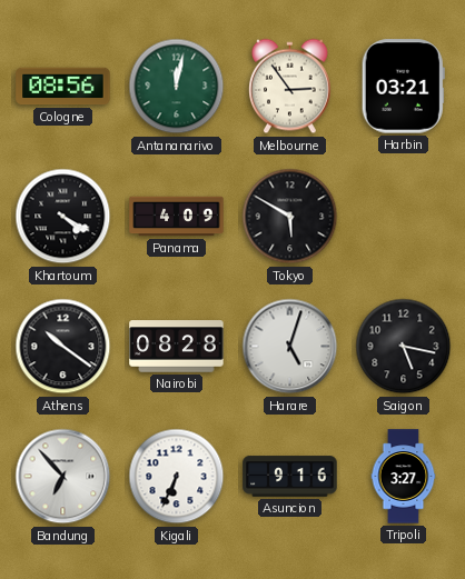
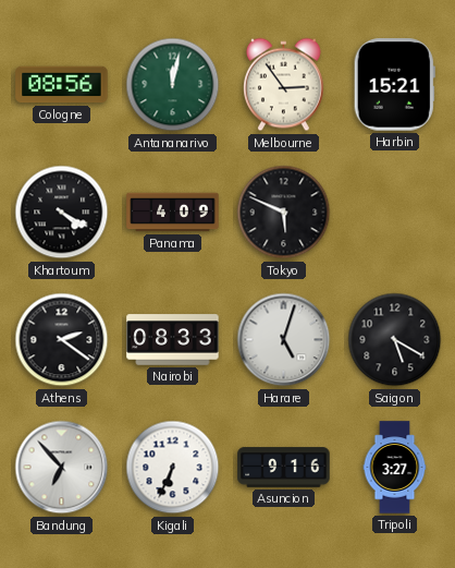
Harbin: 03:21 -> 15:21 (394, 85)
Tokyo: 5:50 -> 5:49 (284, 213)
Athens: 10:21 -> 2:21 (62, 340)
Nairobi: 08:28 -> 08:33 (173, 340)
Saigon: 5:17 -> 5:20 (395, 340)
